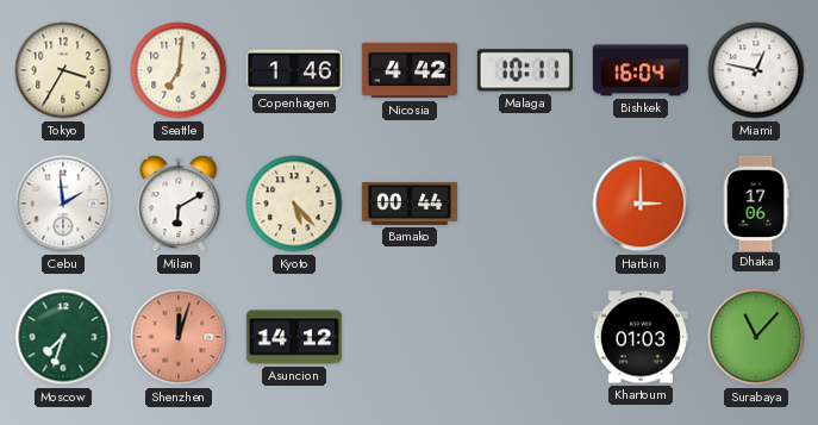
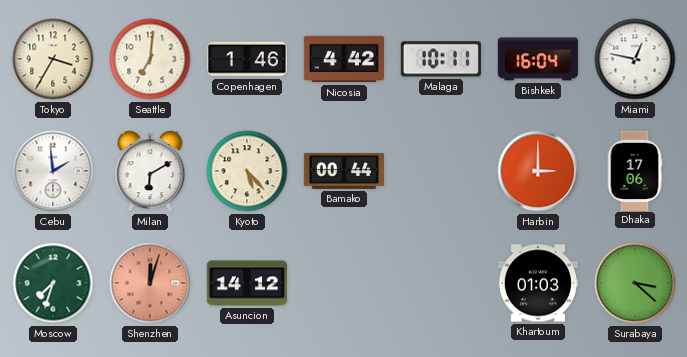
Surabaya: 11:07 -> 3:22 (635, 283)
